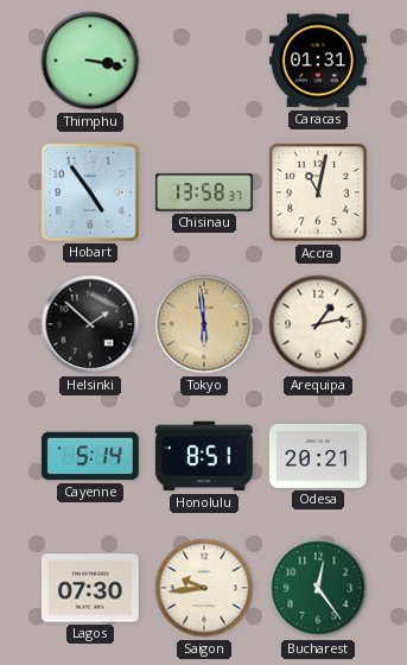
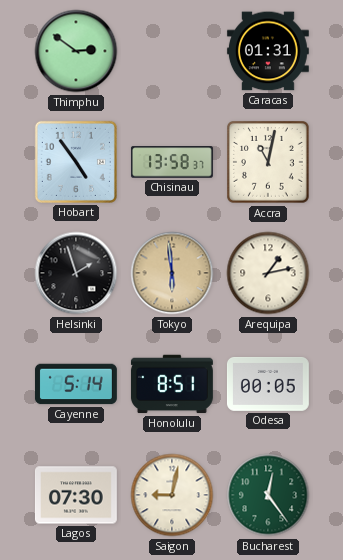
Thimphu: 3:17 -> 2:51 (76, 51)
Helsinki: 1:52 -> 1:57 (76, 273)
Odesa: 20:21 -> 00:05 (268, 384)
Saigon: 9:44 -> 9:02 (172, 495)
